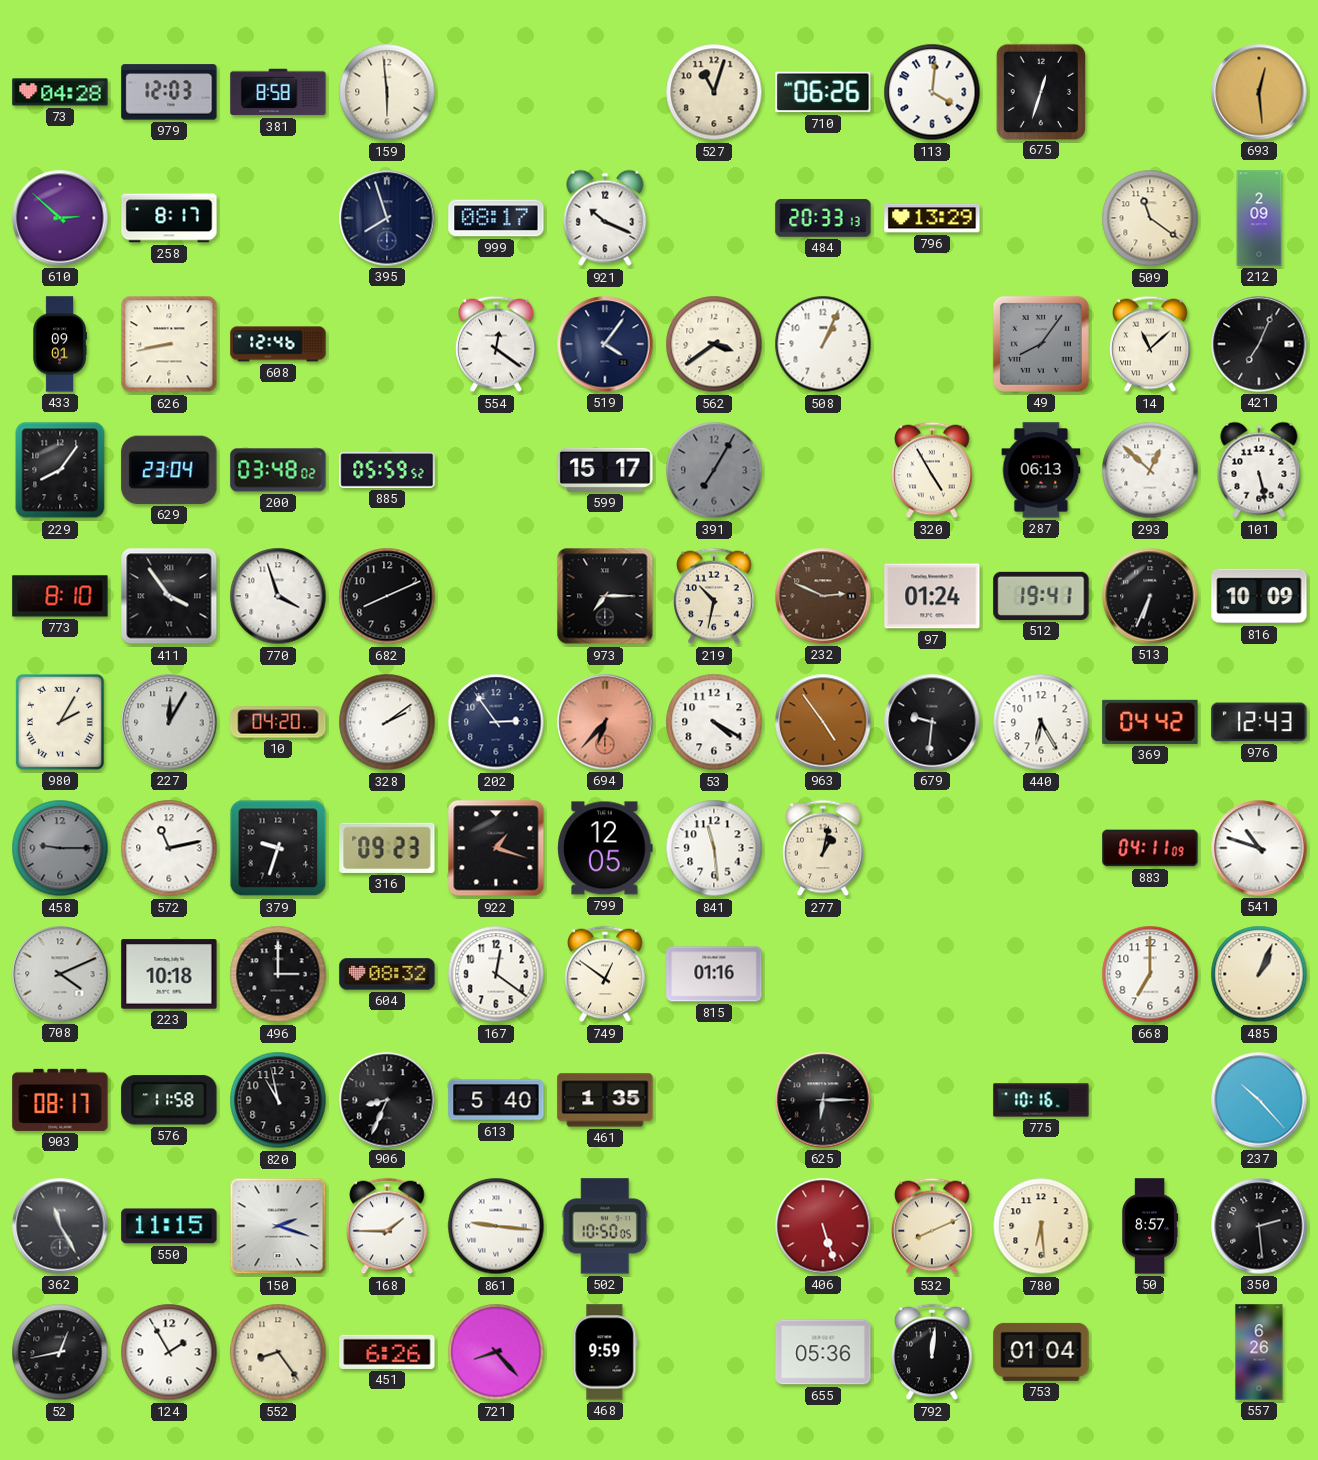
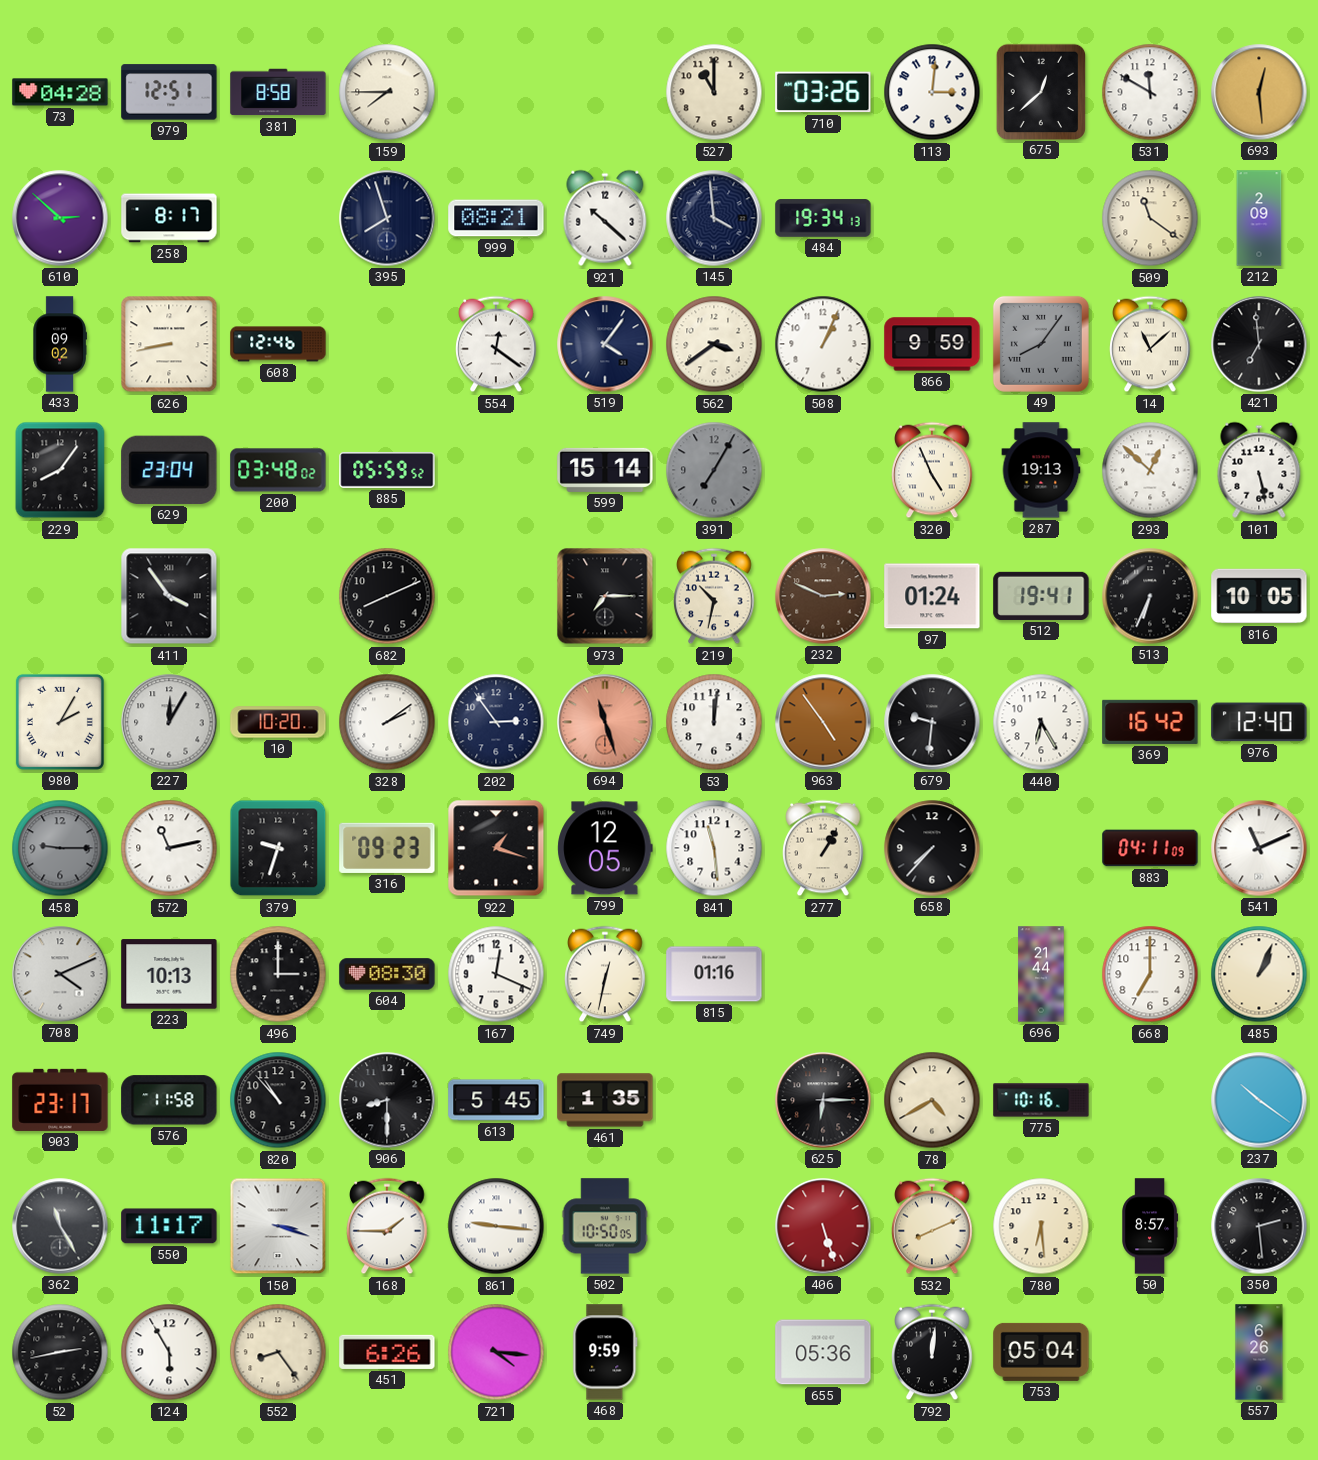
979: 12:03 -> 12:51 (169, 92)
159: 5:59 -> 7:45 (387, 92)
527: 11:03 -> 11:00 (714, 92)
710: 06:26 -> 03:26 (823, 92)
113: 4:01 -> 3:01 (932, 92)
675: 12:33 -> 12:38 (1040, 91)
531: none -> 11:50 (1150, 92)
999: 08:17 -> 08:21 (496, 218)
921: 10:19 -> 10:22 (605, 218)
145: none -> 3:59 (714, 218)
484: 20:33 -> 19:34 (823, 218)
796: 13:29 -> none (932, 218)
433: 09:01 -> 09:02 (60, 344)
866: none -> 9:59 (932, 344)
421: 7:04 -> 6:59 (1259, 344)
599: 15:17 -> 15:14 (605, 470)
320: 4:55 -> 4:56 (932, 470)
287: 06:13 -> 19:13 (1041, 470)
773: 8:10 -> none (60, 596)
770: 3:57 -> none (278, 596)
816: 10:09 -> 10:05 (1259, 596)
10: 04:20 -> 10:20 (278, 722)
694: 6:37 -> 11:27 (605, 722)
53: 4:20 -> 12:01 (714, 722)
369: 04:42 -> 16:42 (1150, 722)
976: 12:43 -> 12:40 (1259, 722)
277: 1:02 -> 1:05 (823, 848)
658: none -> 7:37 (932, 848)
541: 10:48 -> 11:11 (1259, 848)
223: 10:18 -> 10:13 (169, 974)
604: 08:32 -> 08:30 (387, 974)
167: 12:21 -> 12:19 (496, 974)
749: 12:51 -> 12:32 (605, 974)
696: none -> 21:44 (1041, 974)
903: 08:17 -> 23:17 (60, 1100)
820: 10:58 -> 10:53 (278, 1100)
906: 8:34 -> 8:30 (387, 1100)
613: 5:40 -> 5:45 (496, 1100)
78: none -> 4:40 (932, 1100)
237: 10:23 -> 10:21 (1259, 1100)
550: 11:15 -> 11:17 (169, 1226)
150: 2:18 -> 3:18 (278, 1226)
52: 12:43 -> 2:43 (60, 1352)
124: 1:55 -> 5:55 (169, 1352)
721: 8:23 -> 4:16 (496, 1352)
753: 01:04 -> 05:04 (1041, 1352)
